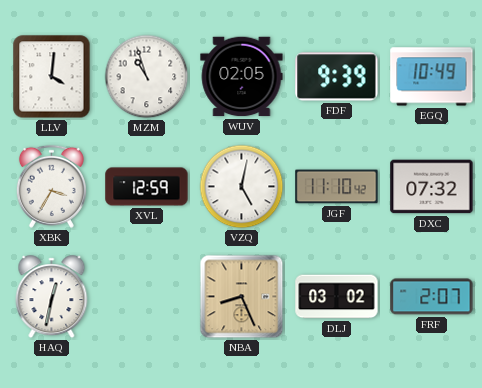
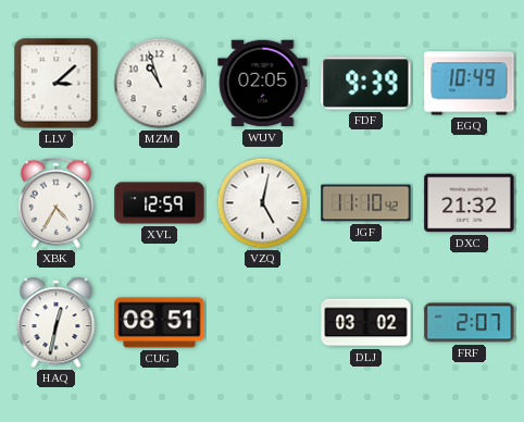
LLV: 4:01 -> 3:08 (57, 84)
XBK: 3:35 -> 4:35 (55, 202)
DXC: 07:32 -> 21:32 (470, 203)
CUG: none -> 08:51 (160, 323)
NBA: 8:26 -> none (242, 297)
